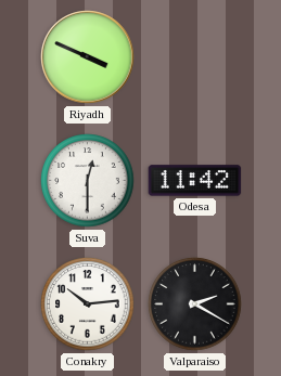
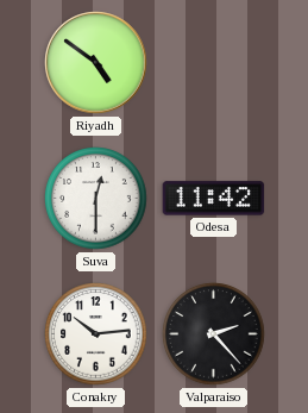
Riyadh: 3:49 -> 4:51 (96, 63)
Valparaiso: 2:20 -> 2:23 (214, 334)
